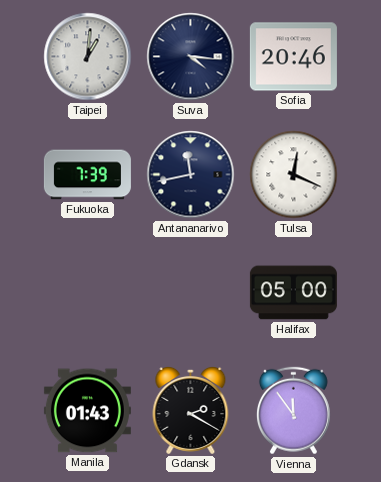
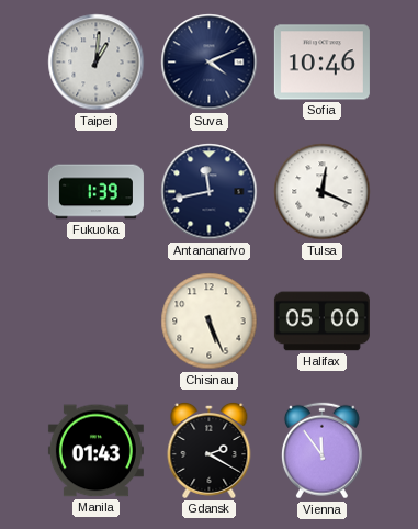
Suva: 4:16 -> 4:11 (210, 63)
Sofia: 20:46 -> 10:46 (321, 63)
Fukuoka: 7:39 -> 1:39 (95, 192)
Chisinau: none -> 5:26 (210, 322)
